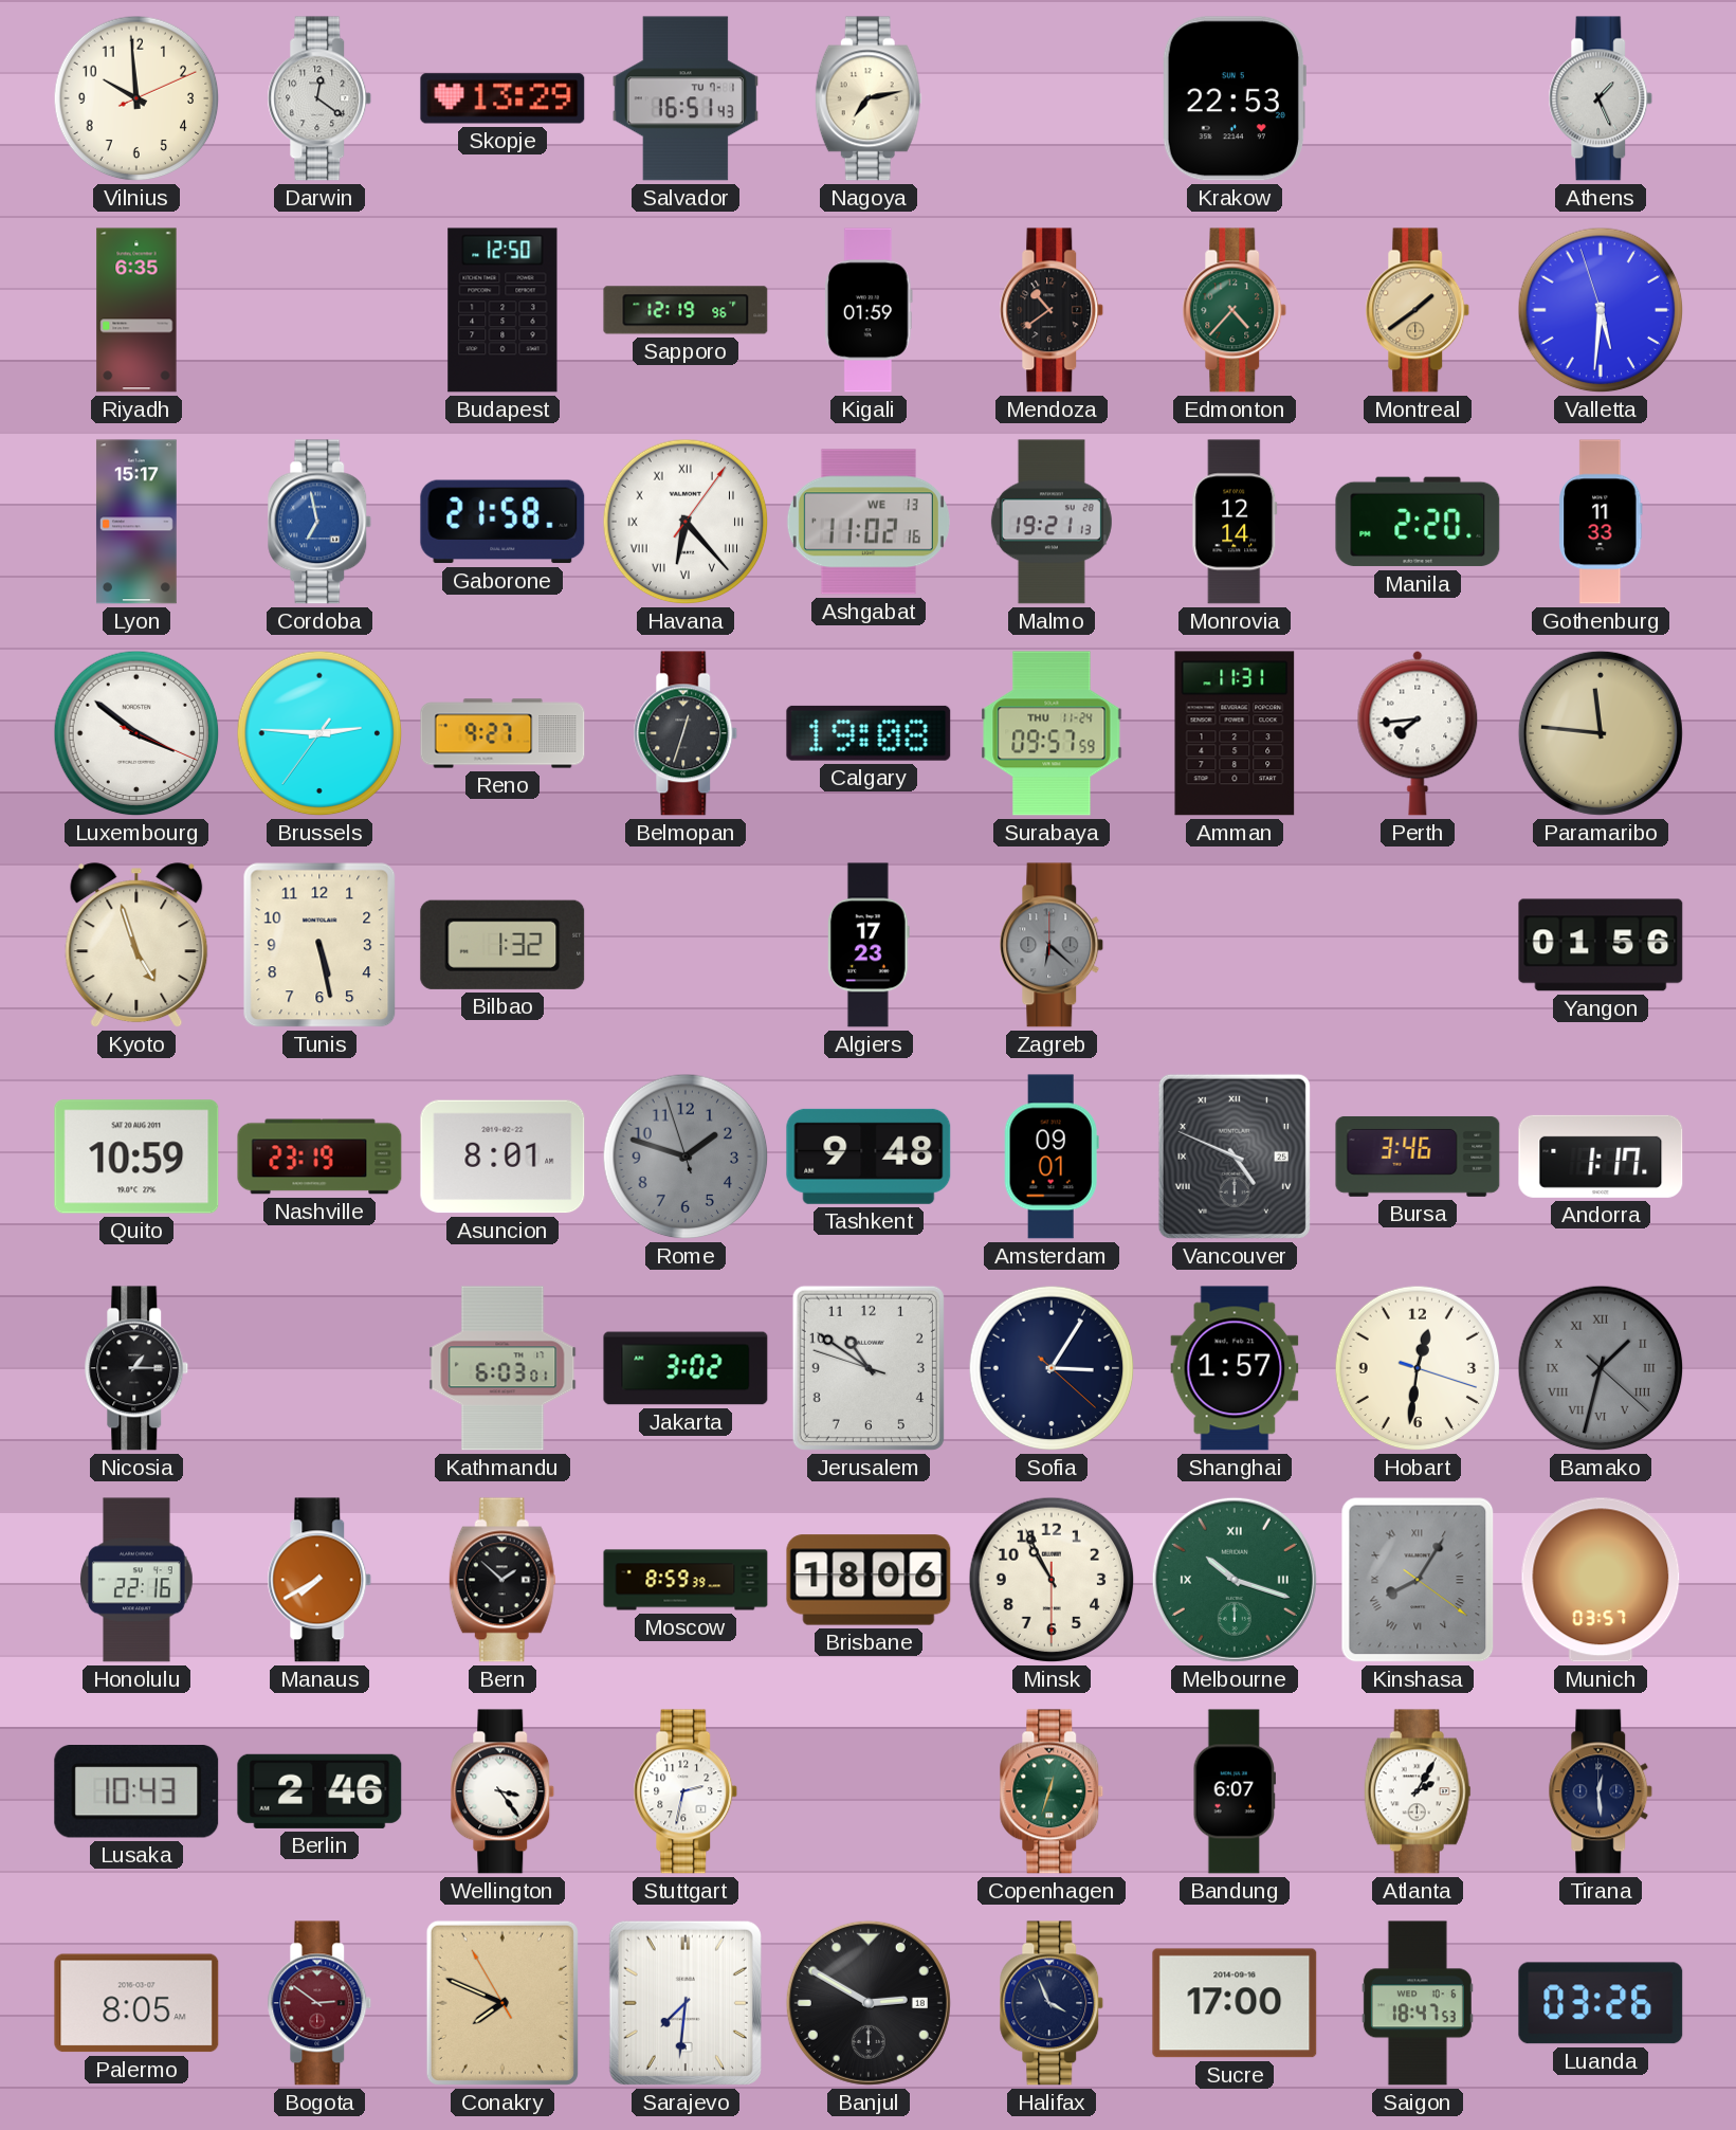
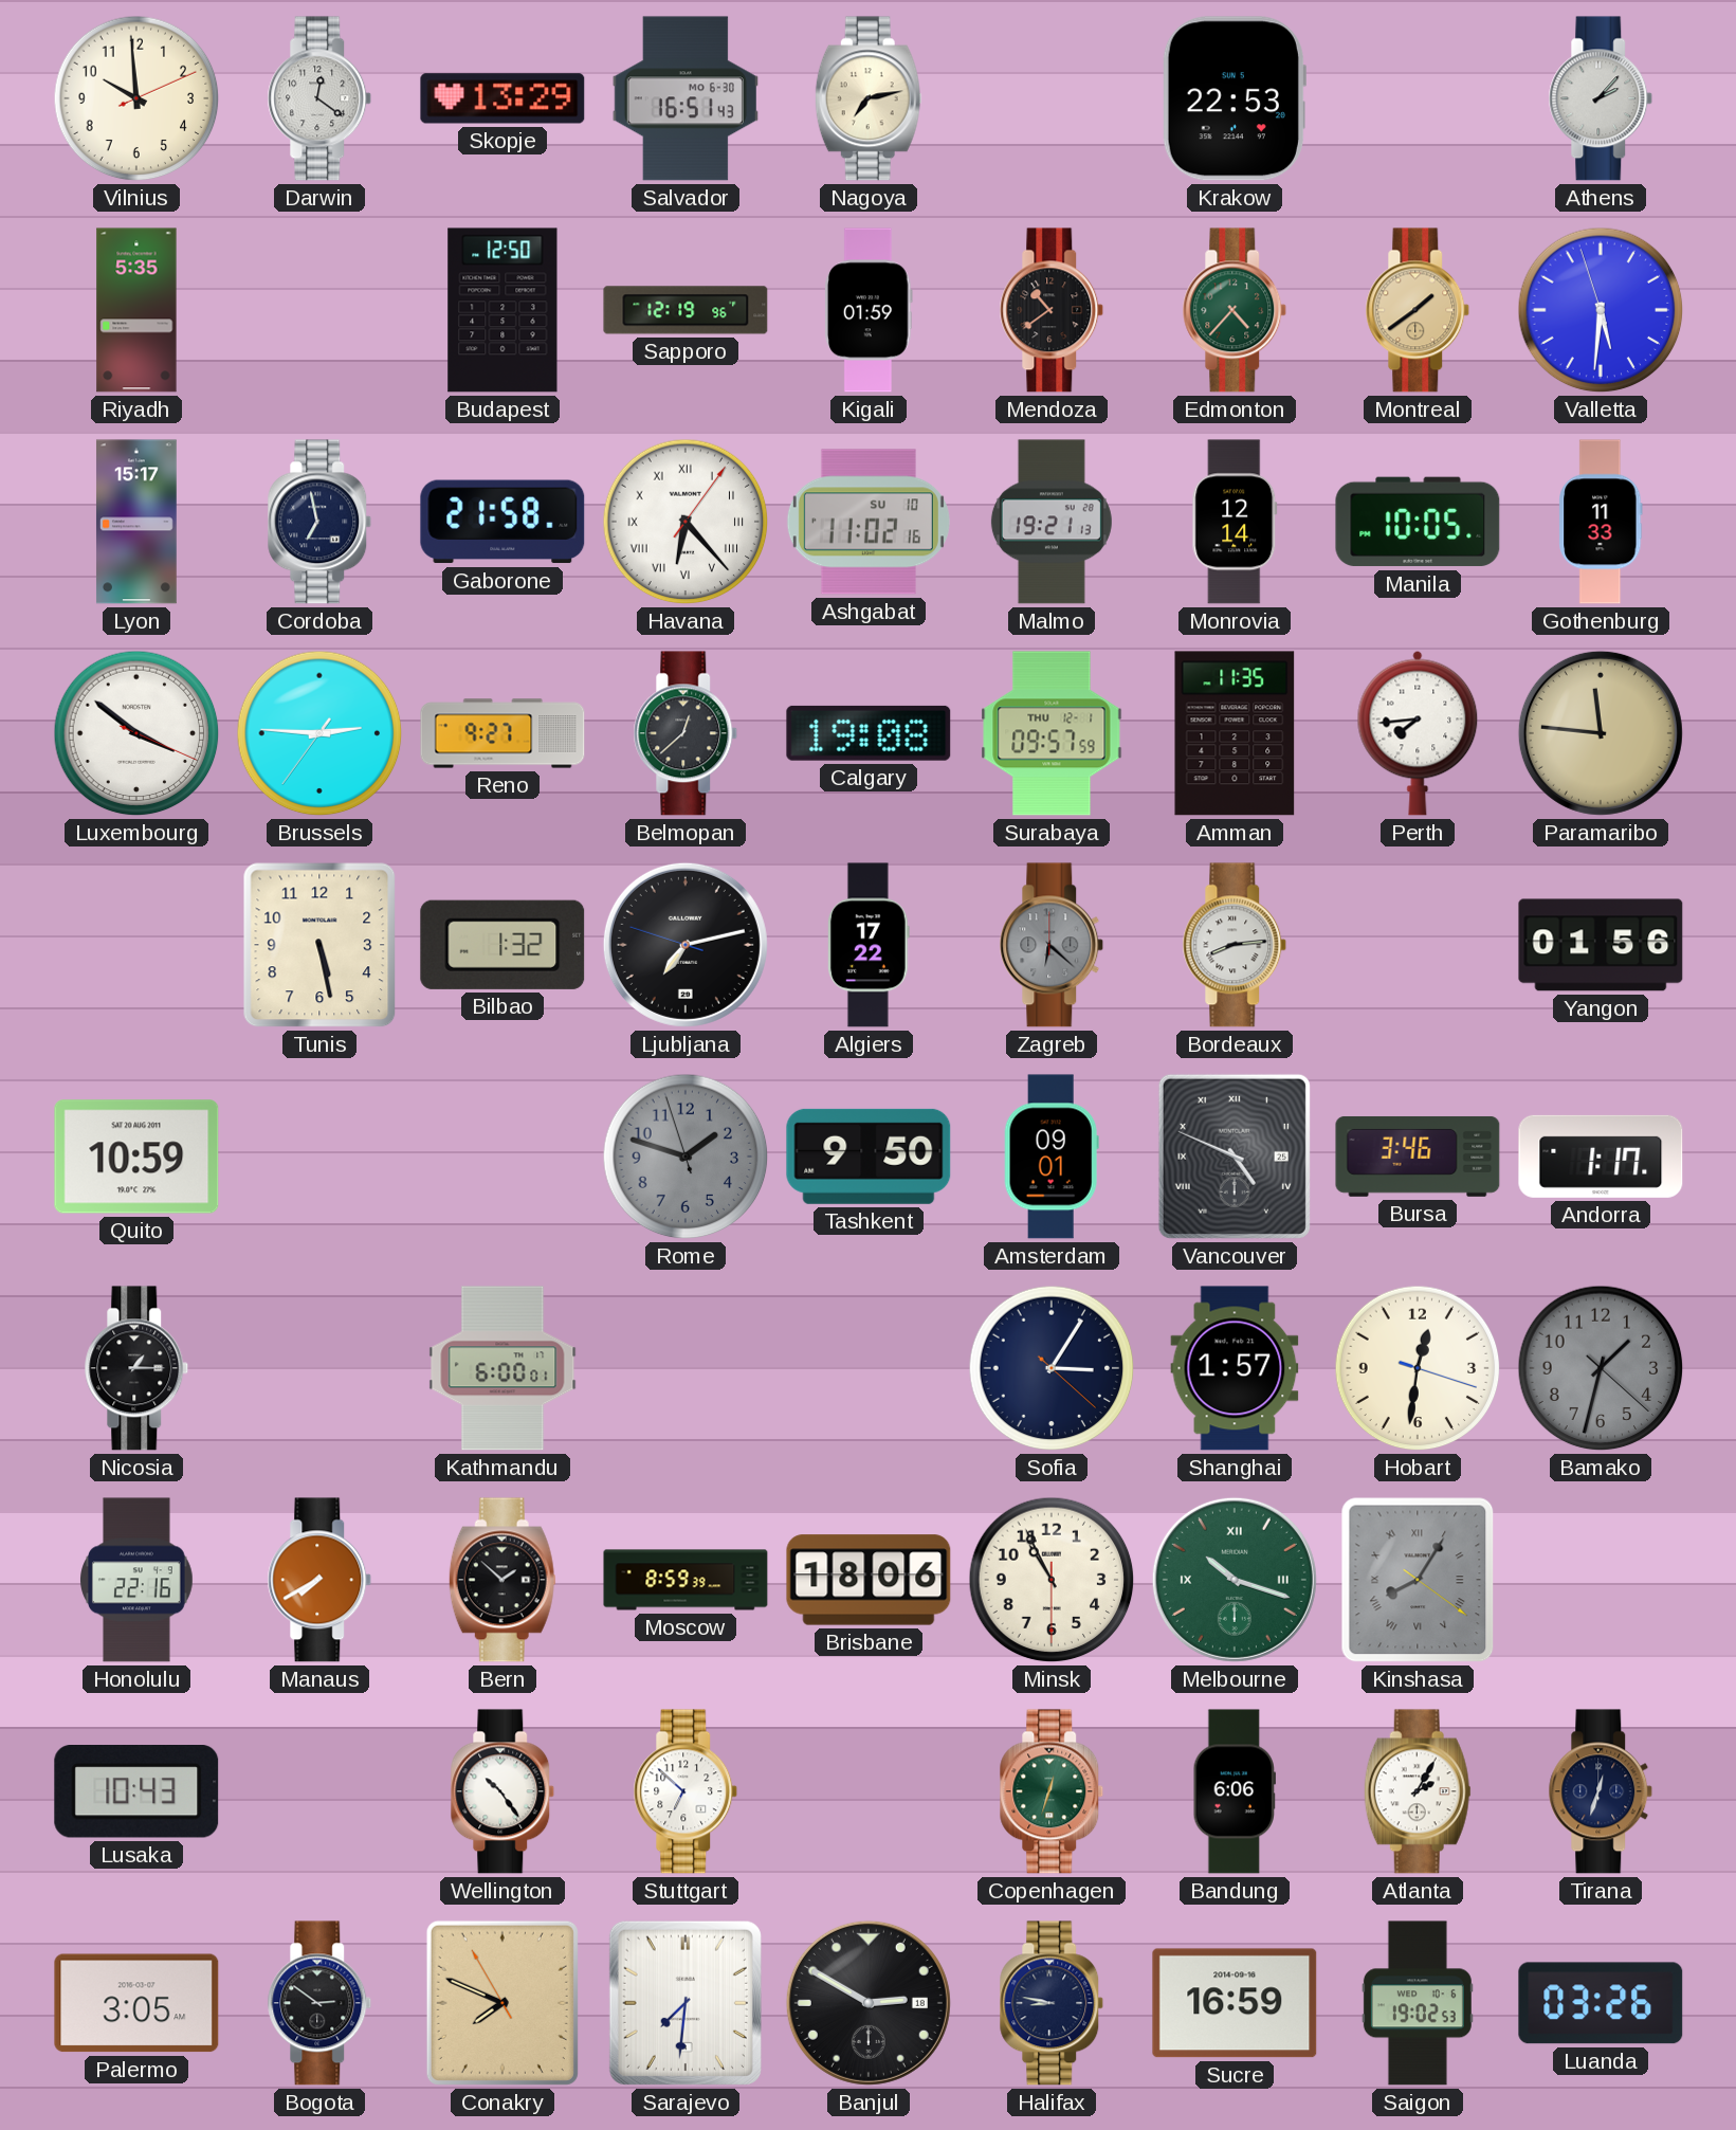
Salvador date: TU 7-1 -> MO 6-30 (686, 98)
Athens: 1:26 -> 2:07 (1601, 98)
Riyadh: 6:35 -> 5:35 (136, 310)
Cordoba dial: blue -> navy (319, 522)
Ashgabat date: WE 13 -> SU 10 (869, 522)
Manila: 2:20 -> 10:05 (1418, 522)
Belmopan: 12:33 -> 12:38 (686, 733)
Surabaya date: THU 11-24 -> THU 12-1 (1052, 733)
Amman: 11:31 -> 11:35 (1235, 733)
Kyoto: 4:57 -> none (136, 946)
Ljubljana: none -> 7:12 (686, 945)
Algiers: 17:23 -> 17:22 (870, 945)
Bordeaux: none -> 8:14 (1235, 945)
Nashville: 23:19 -> none (319, 1157)
Asuncion: 8:01 -> none (502, 1157)
Tashkent: 9:48 -> 9:50 (869, 1157)
Kathmandu: 6:03 -> 6:00 (502, 1368)
Jakarta: 3:02 -> none (686, 1368)
Jerusalem: 10:50 -> none (869, 1368)
Bamako numerals: Roman -> Arabic (1601, 1368)
Munich: 03:57 -> none (1601, 1580)
Berlin: 2:46 -> none (319, 1791)
Wellington: 3:24 -> 10:24 (502, 1791)
Stuttgart: 2:32 -> 6:52 (686, 1791)
Bandung: 6:07 -> 6:06 (1234, 1791)
Tirana: 12:29 -> 12:33 (1601, 1791)
Palermo: 8:05 -> 3:05 (136, 2003)
Bogota dial: burgundy -> black (319, 2003)
Halifax: 3:56 -> 8:47 (1052, 2003)
Sucre: 17:00 -> 16:59 (1235, 2003)
Saigon: 18:47 -> 19:02 (1418, 2003)
